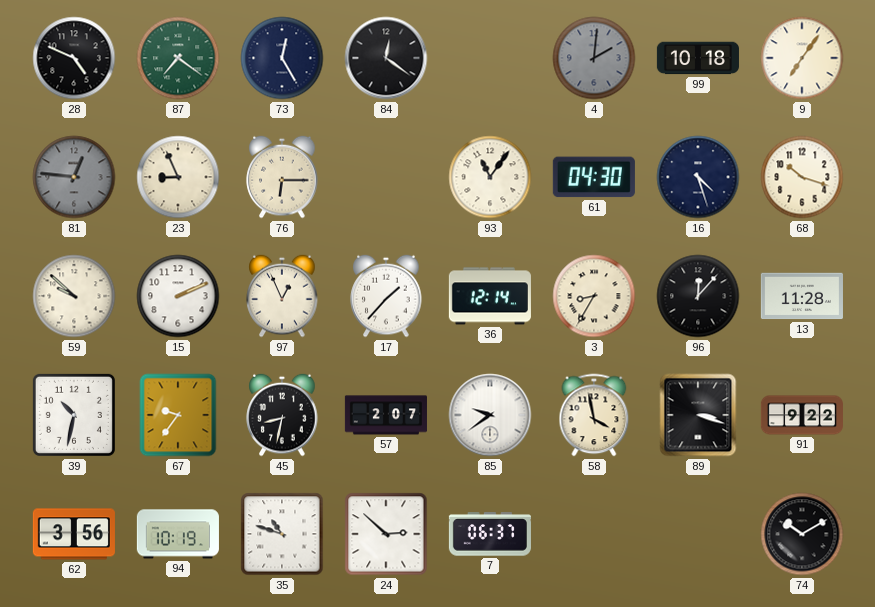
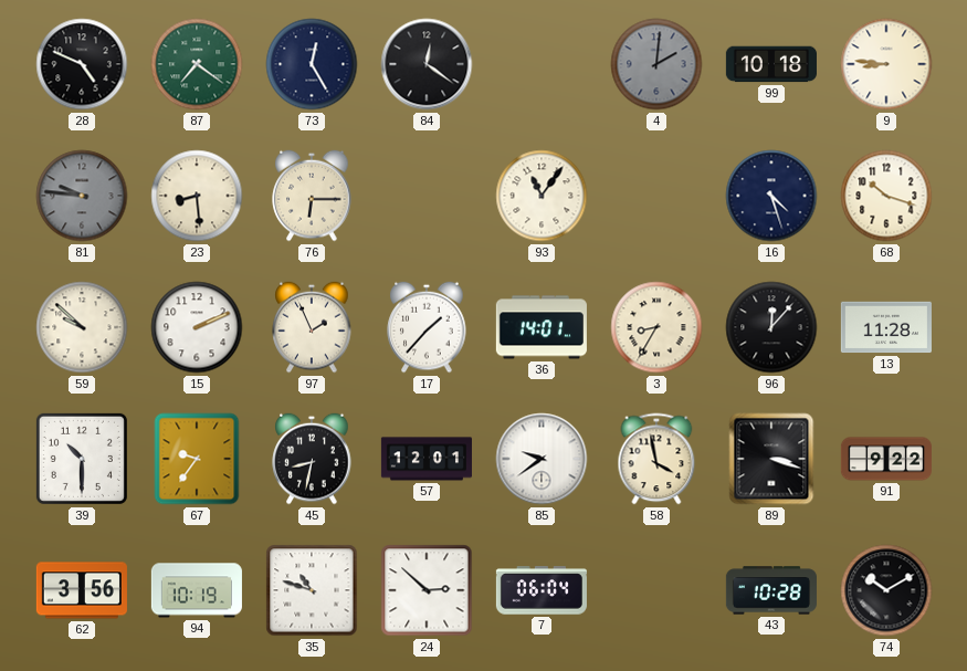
9: 7:06 -> 8:46 (886, 64)
81: 12:46 -> 9:46 (82, 196)
23: 8:56 -> 8:29 (197, 196)
61: 04:30 -> none (594, 177)
97: 12:56 -> 1:56 (312, 327)
36: 12:14 -> 14:01 (542, 327)
39: 10:32 -> 10:30 (82, 459)
57: 2:07 -> 12:01 (427, 459)
7: 06:37 -> 06:04 (542, 590)
43: none -> 10:28 (771, 590)
